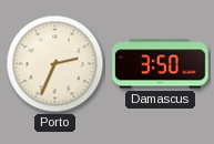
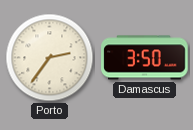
Porto: 2:34 -> 2:36 (50, 58)
